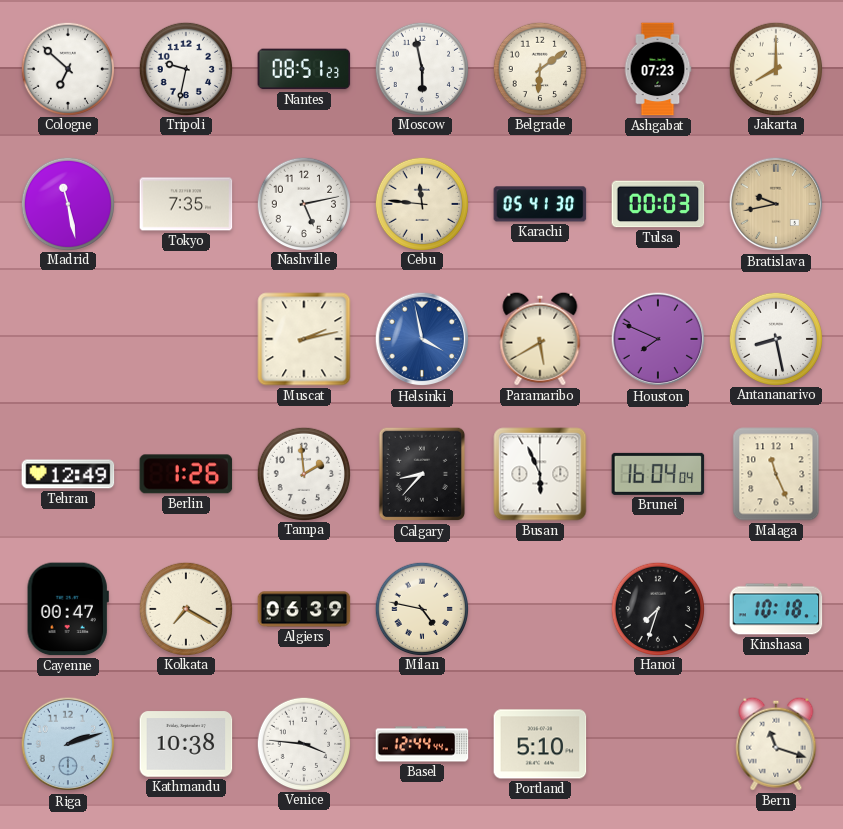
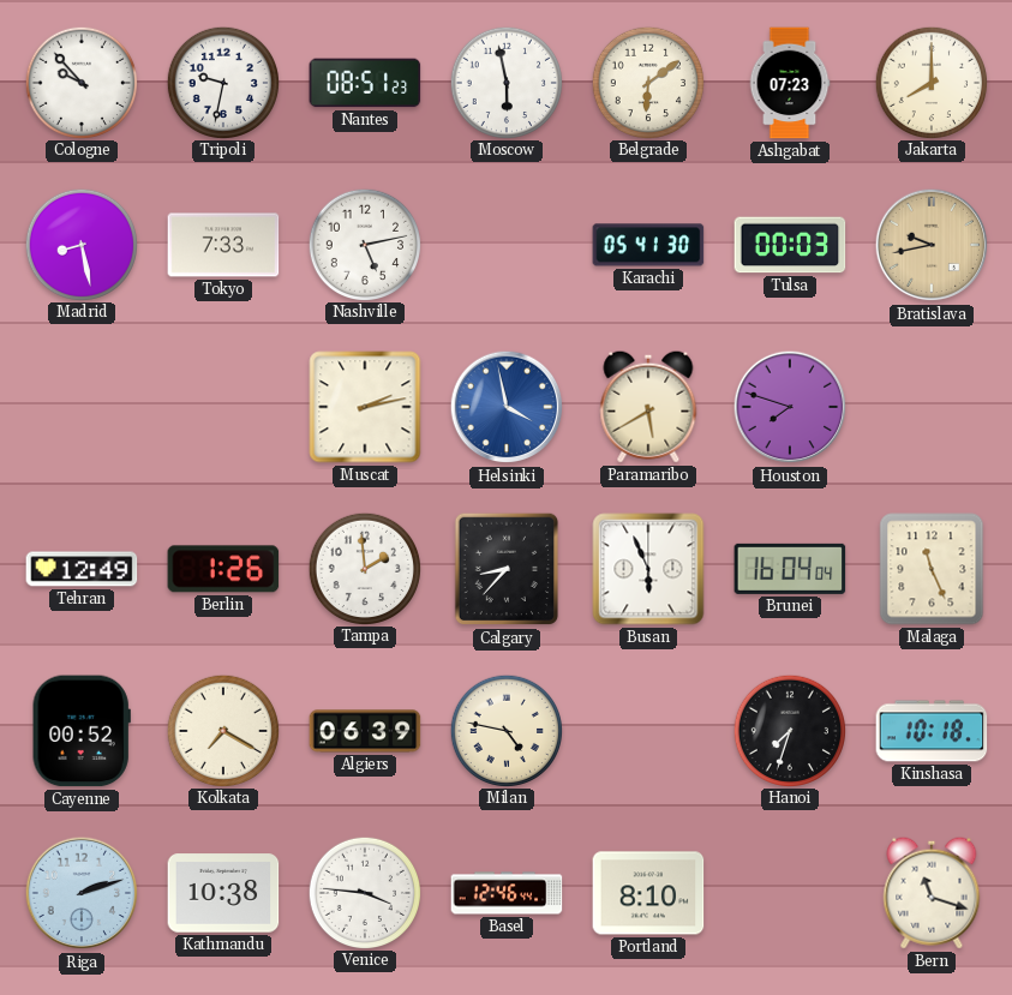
Cologne: 6:52 -> 9:53 (80, 82)
Madrid: 11:28 -> 8:28 (80, 244)
Tokyo: 7:35 -> 7:33 (223, 245)
Cebu: 11:46 -> none (421, 203)
Houston: 7:49 -> 7:48 (790, 407)
Antananarivo: 8:28 -> none (775, 338)
Cayenne: 00:47 -> 00:52 (82, 731)
Basel: 12:44 -> 12:46 (507, 893)
Portland: 5:10 -> 8:10 (648, 893)
